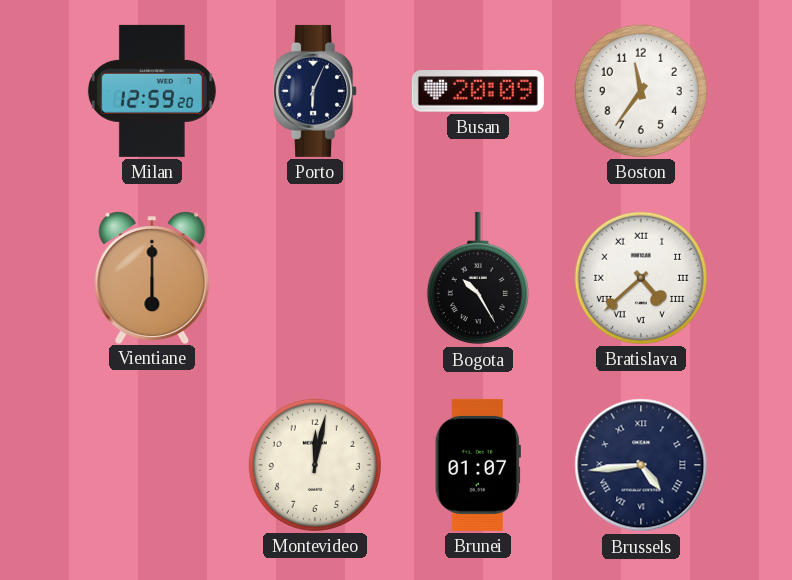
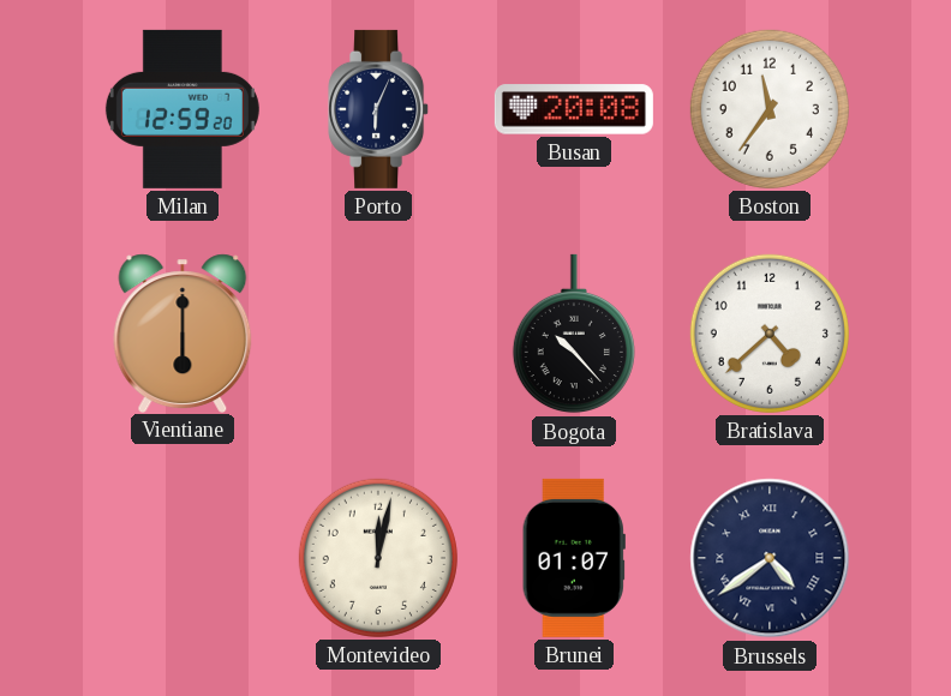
Busan: 20:09 -> 20:08 (574, 109)
Bogota: 10:25 -> 10:23 (574, 334)
Bratislava numerals: Roman -> Arabic (770, 334)
Brussels: 4:44 -> 4:39 (770, 558)
